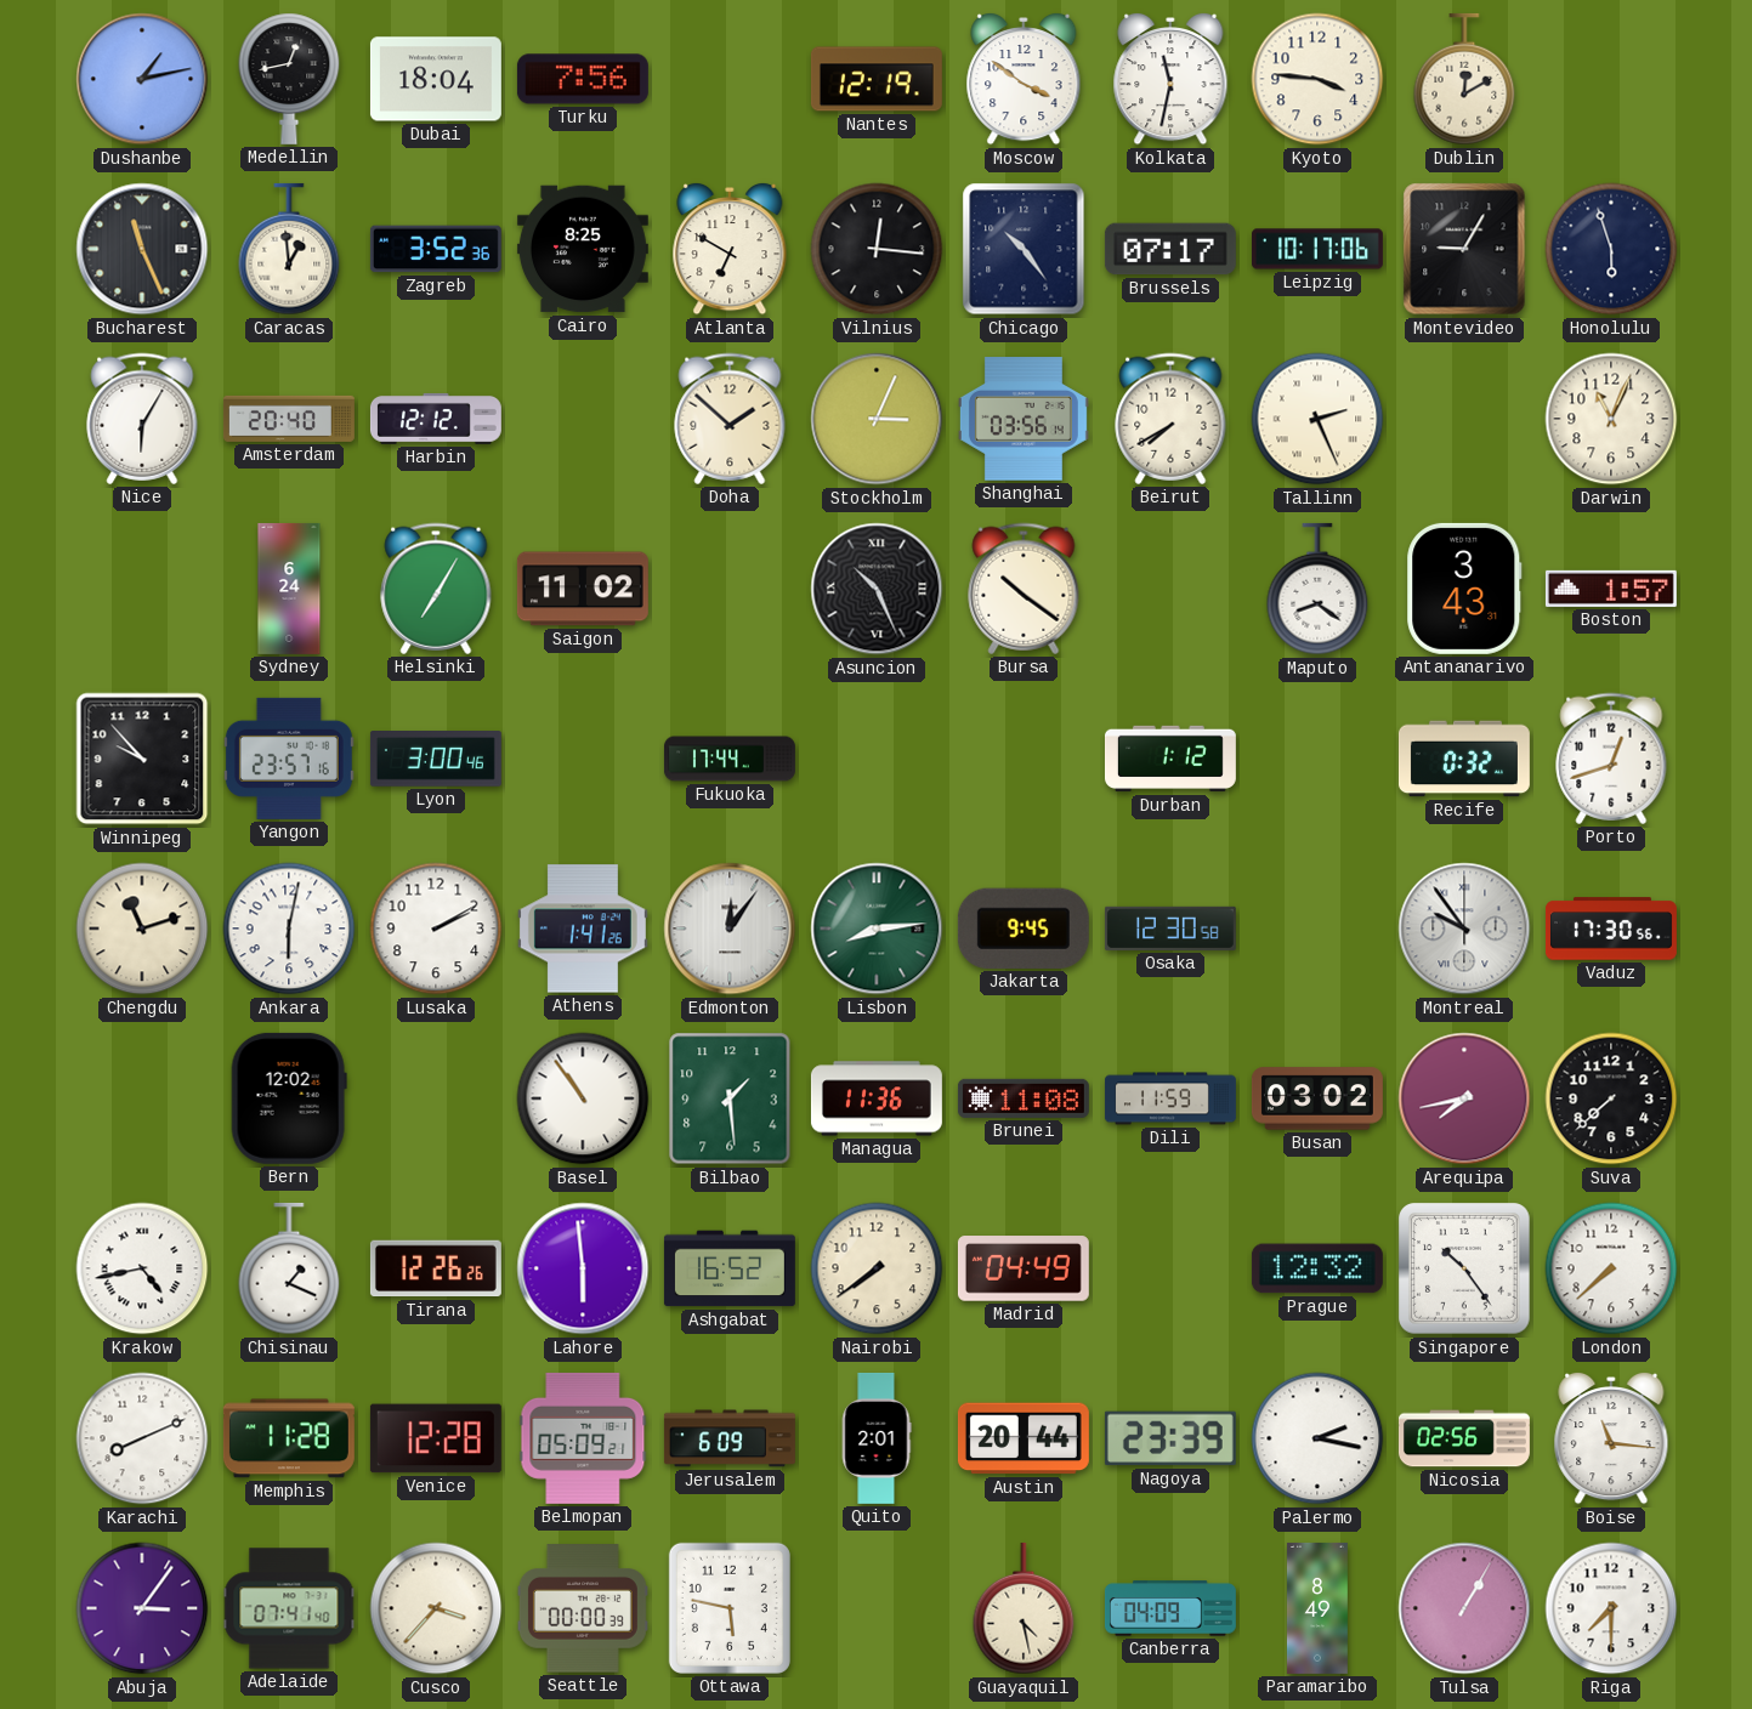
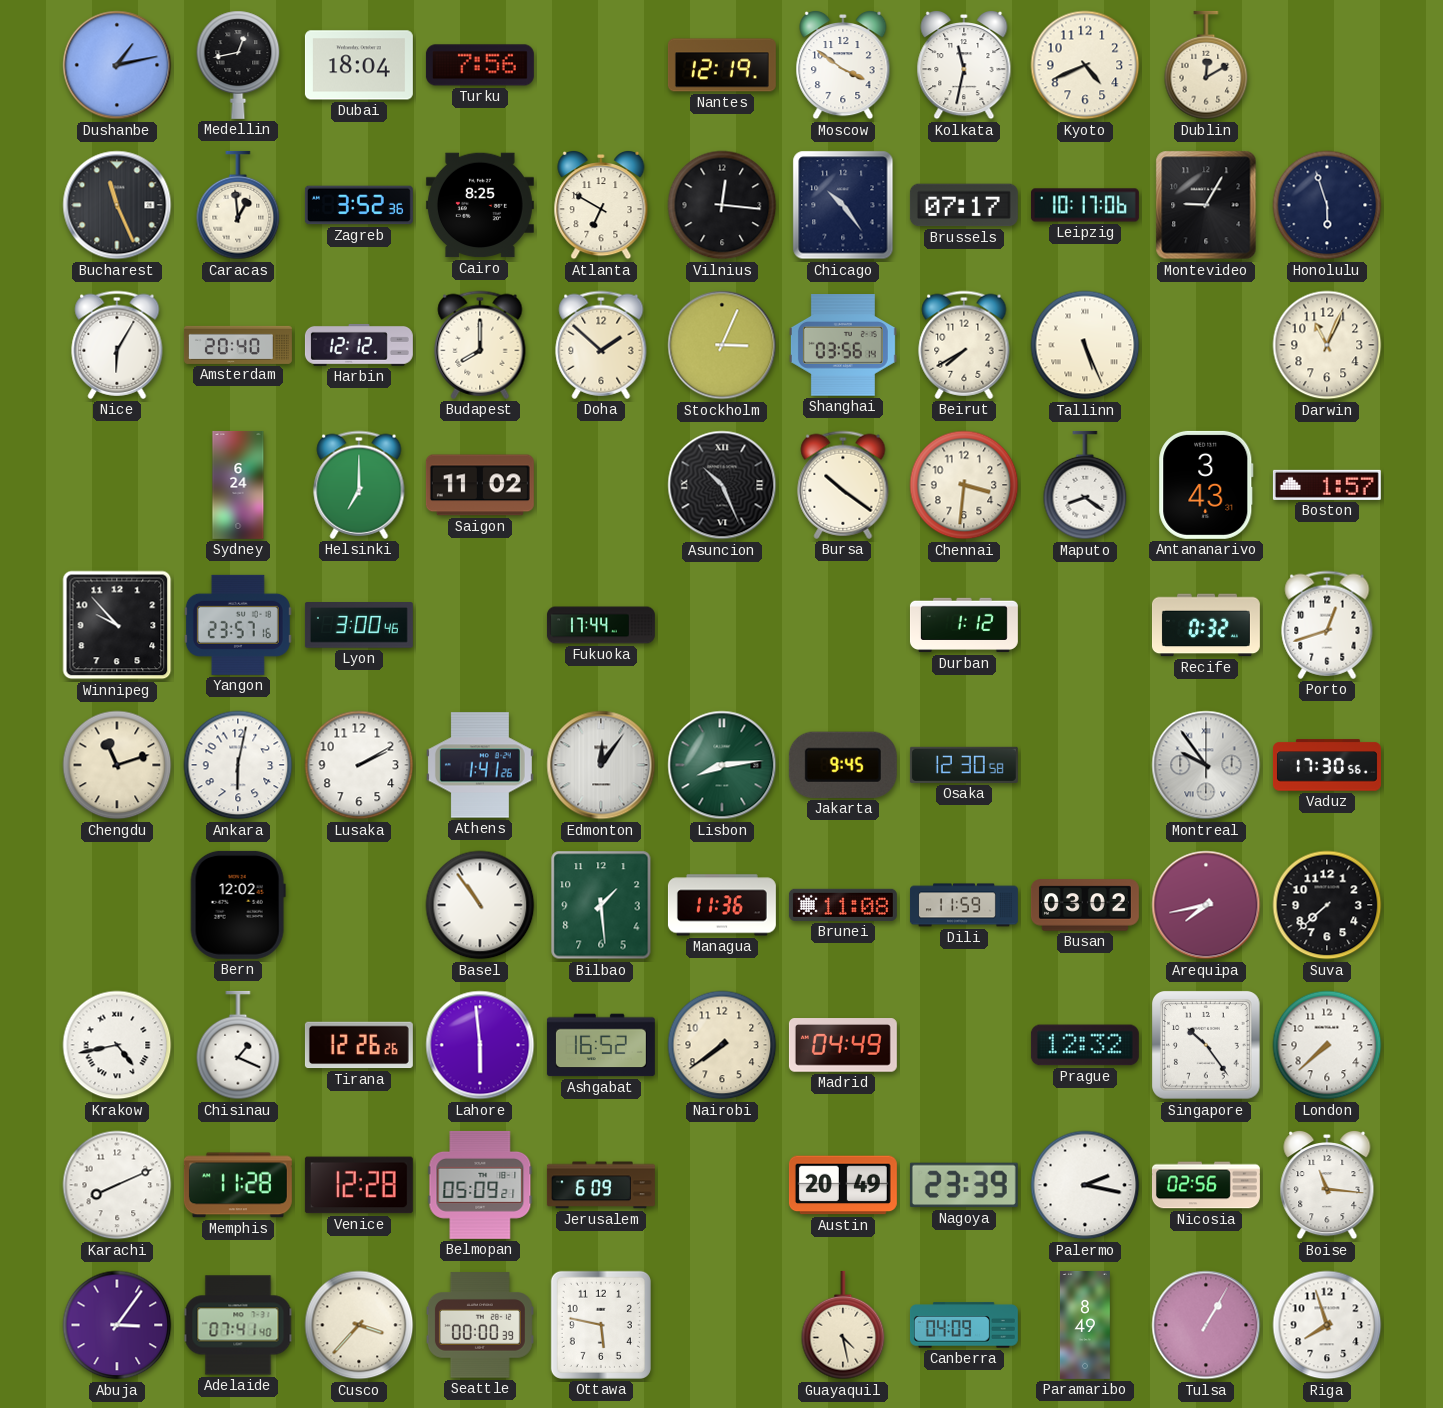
Kyoto: 3:46 -> 4:41 (1085, 65)
Budapest: none -> 8:00 (480, 345)
Tallinn: 2:26 -> 5:26 (1085, 345)
Helsinki: 7:05 -> 7:00 (359, 485)
Chennai: none -> 3:31 (964, 485)
Quito: 2:01 -> none (877, 1438)
Austin: 20:44 -> 20:49 (843, 1185)
Riga: 7:30 -> 7:57 (1327, 1325)
